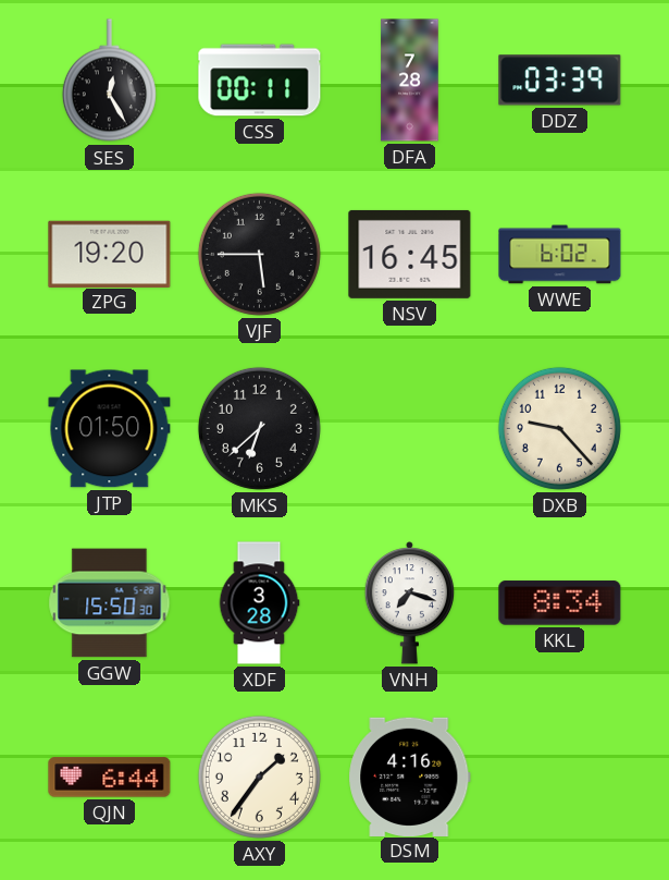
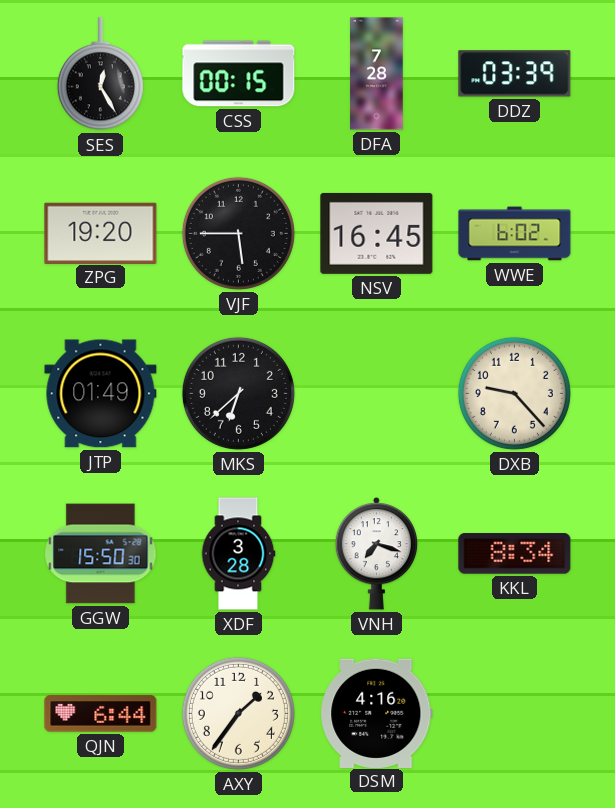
CSS: 00:11 -> 00:15 (239, 74)
JTP: 01:50 -> 01:49 (101, 394)
